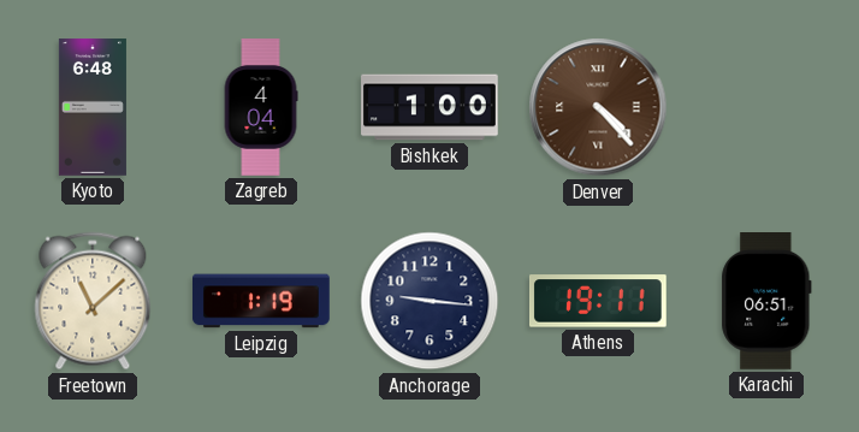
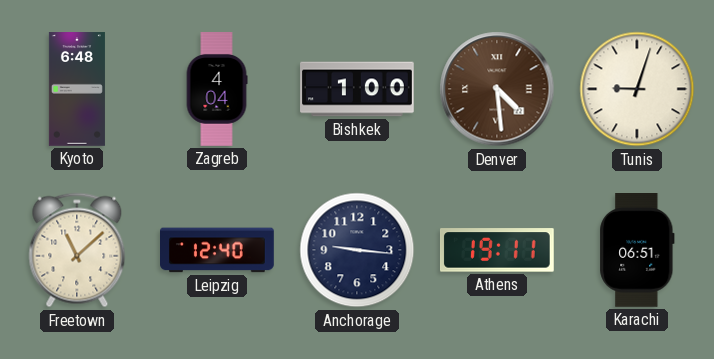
Denver: 4:23 -> 4:29 (497, 89)
Tunis: none -> 9:03 (637, 89)
Leipzig: 1:19 -> 12:40 (218, 250)
